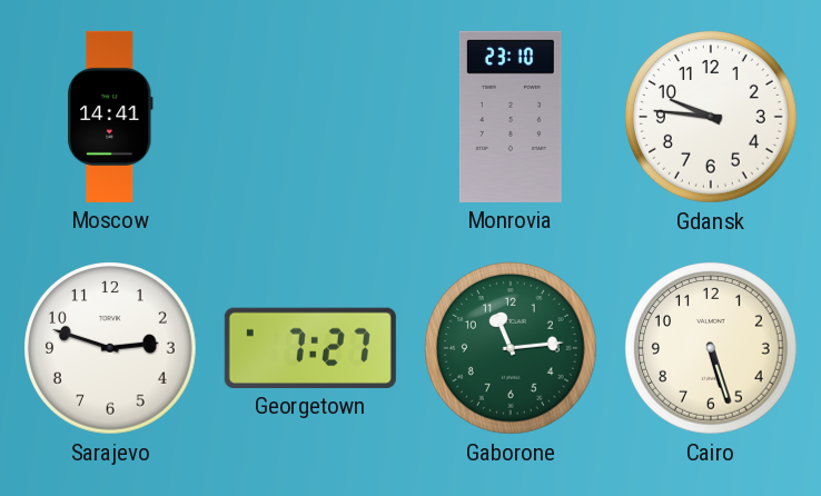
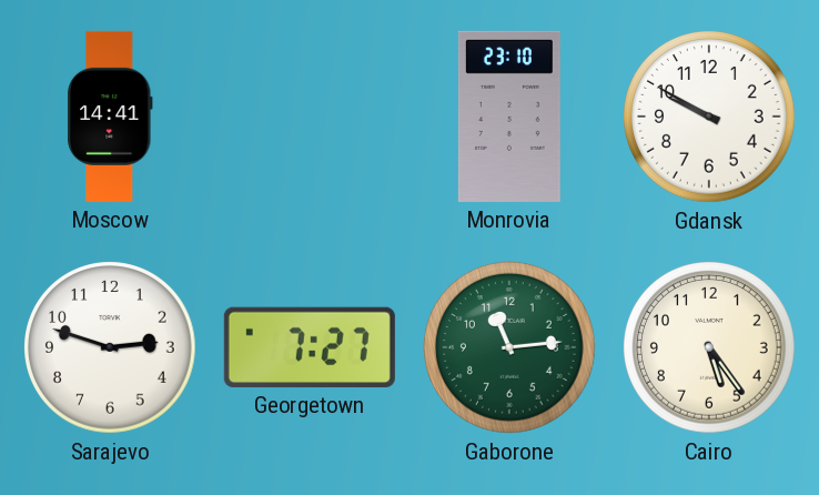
Gdansk: 9:46 -> 9:50 (710, 118)
Cairo: 5:27 -> 5:24 (710, 348)
